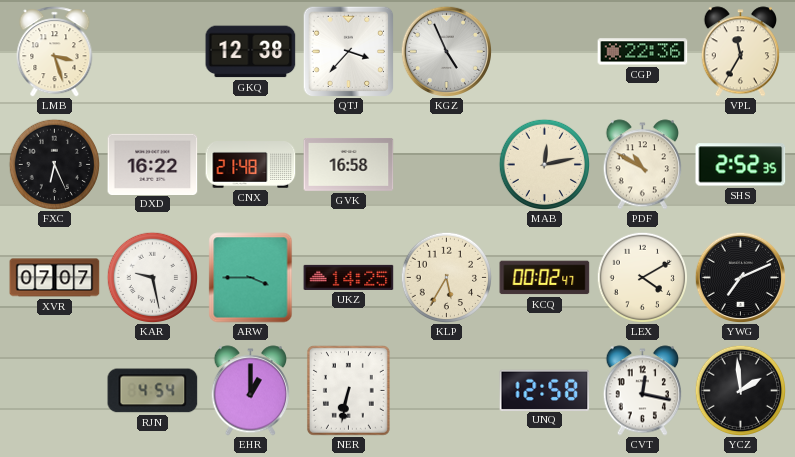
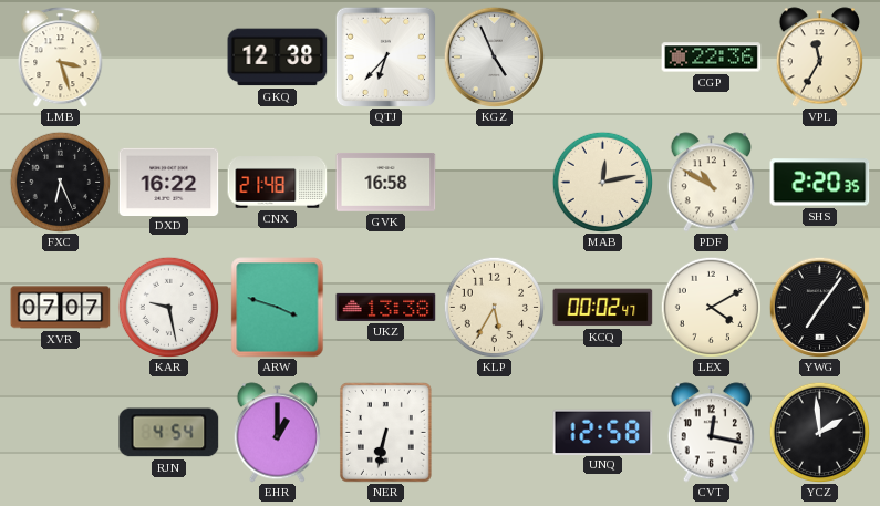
QTJ: 3:37 -> 6:37 (385, 56)
SHS: 2:52 -> 2:20 (820, 183)
ARW: 3:45 -> 3:48 (278, 308)
UKZ: 14:25 -> 13:38 (386, 307)
YWG: 7:11 -> 7:06 (819, 307)
